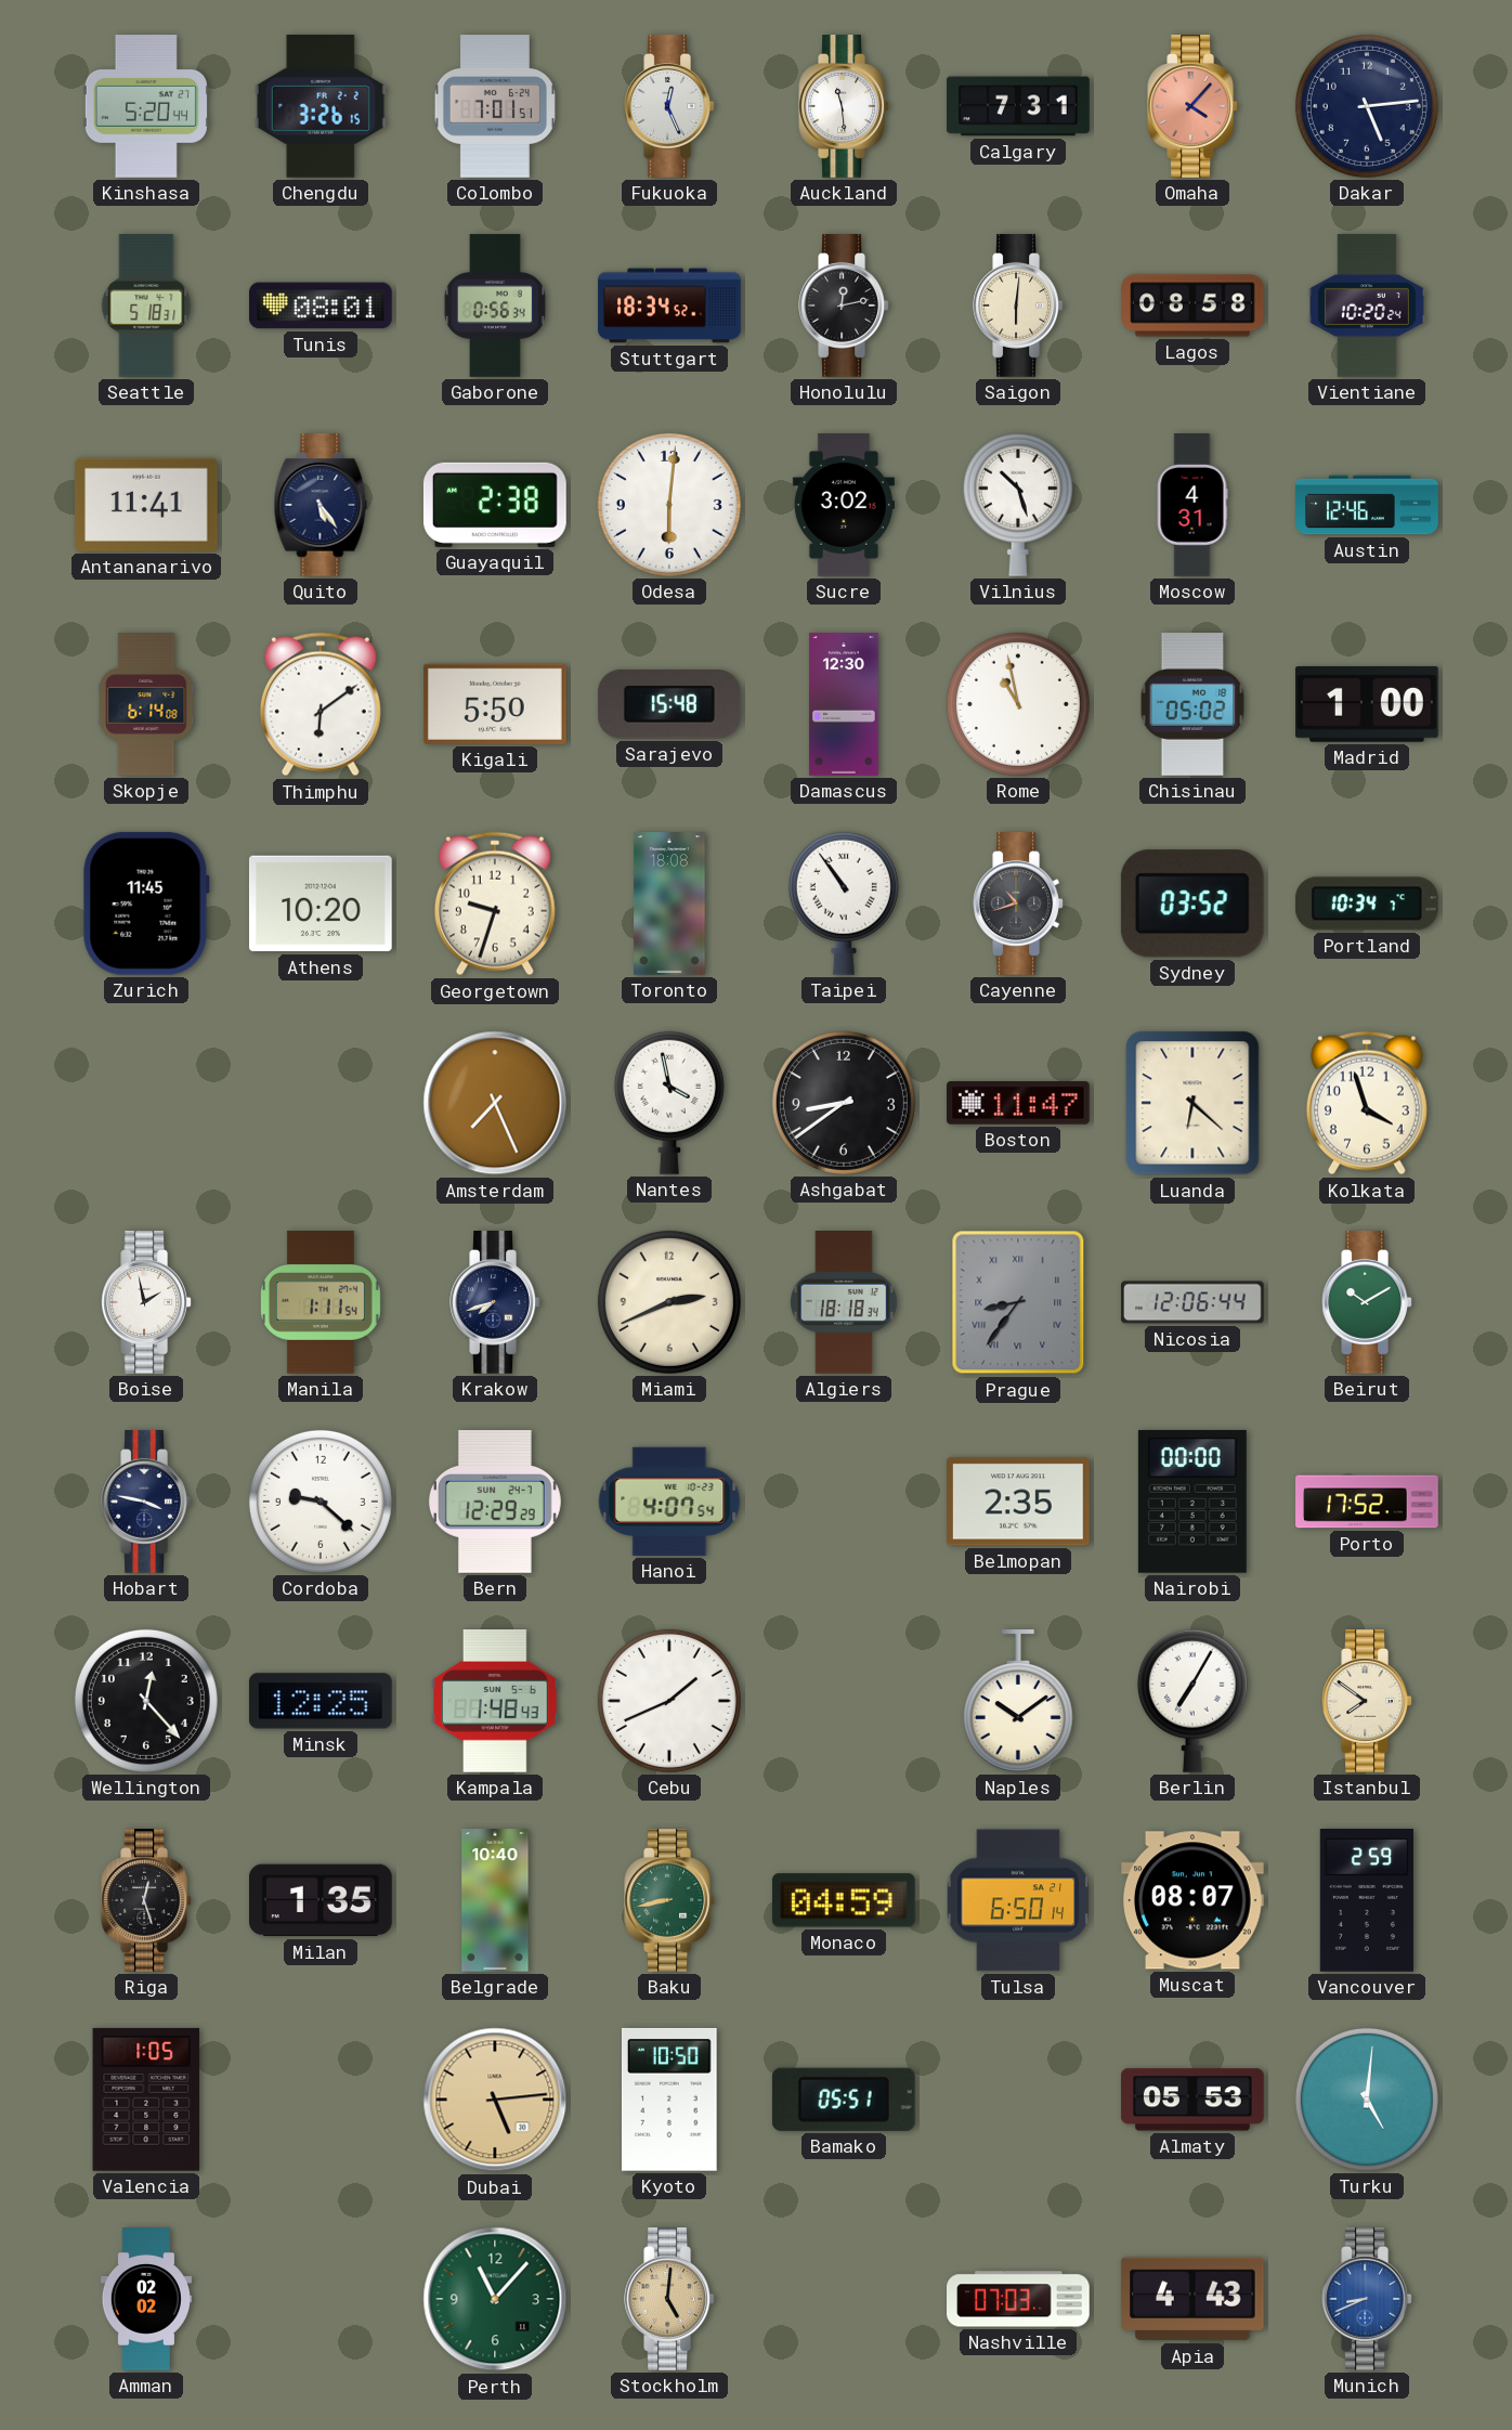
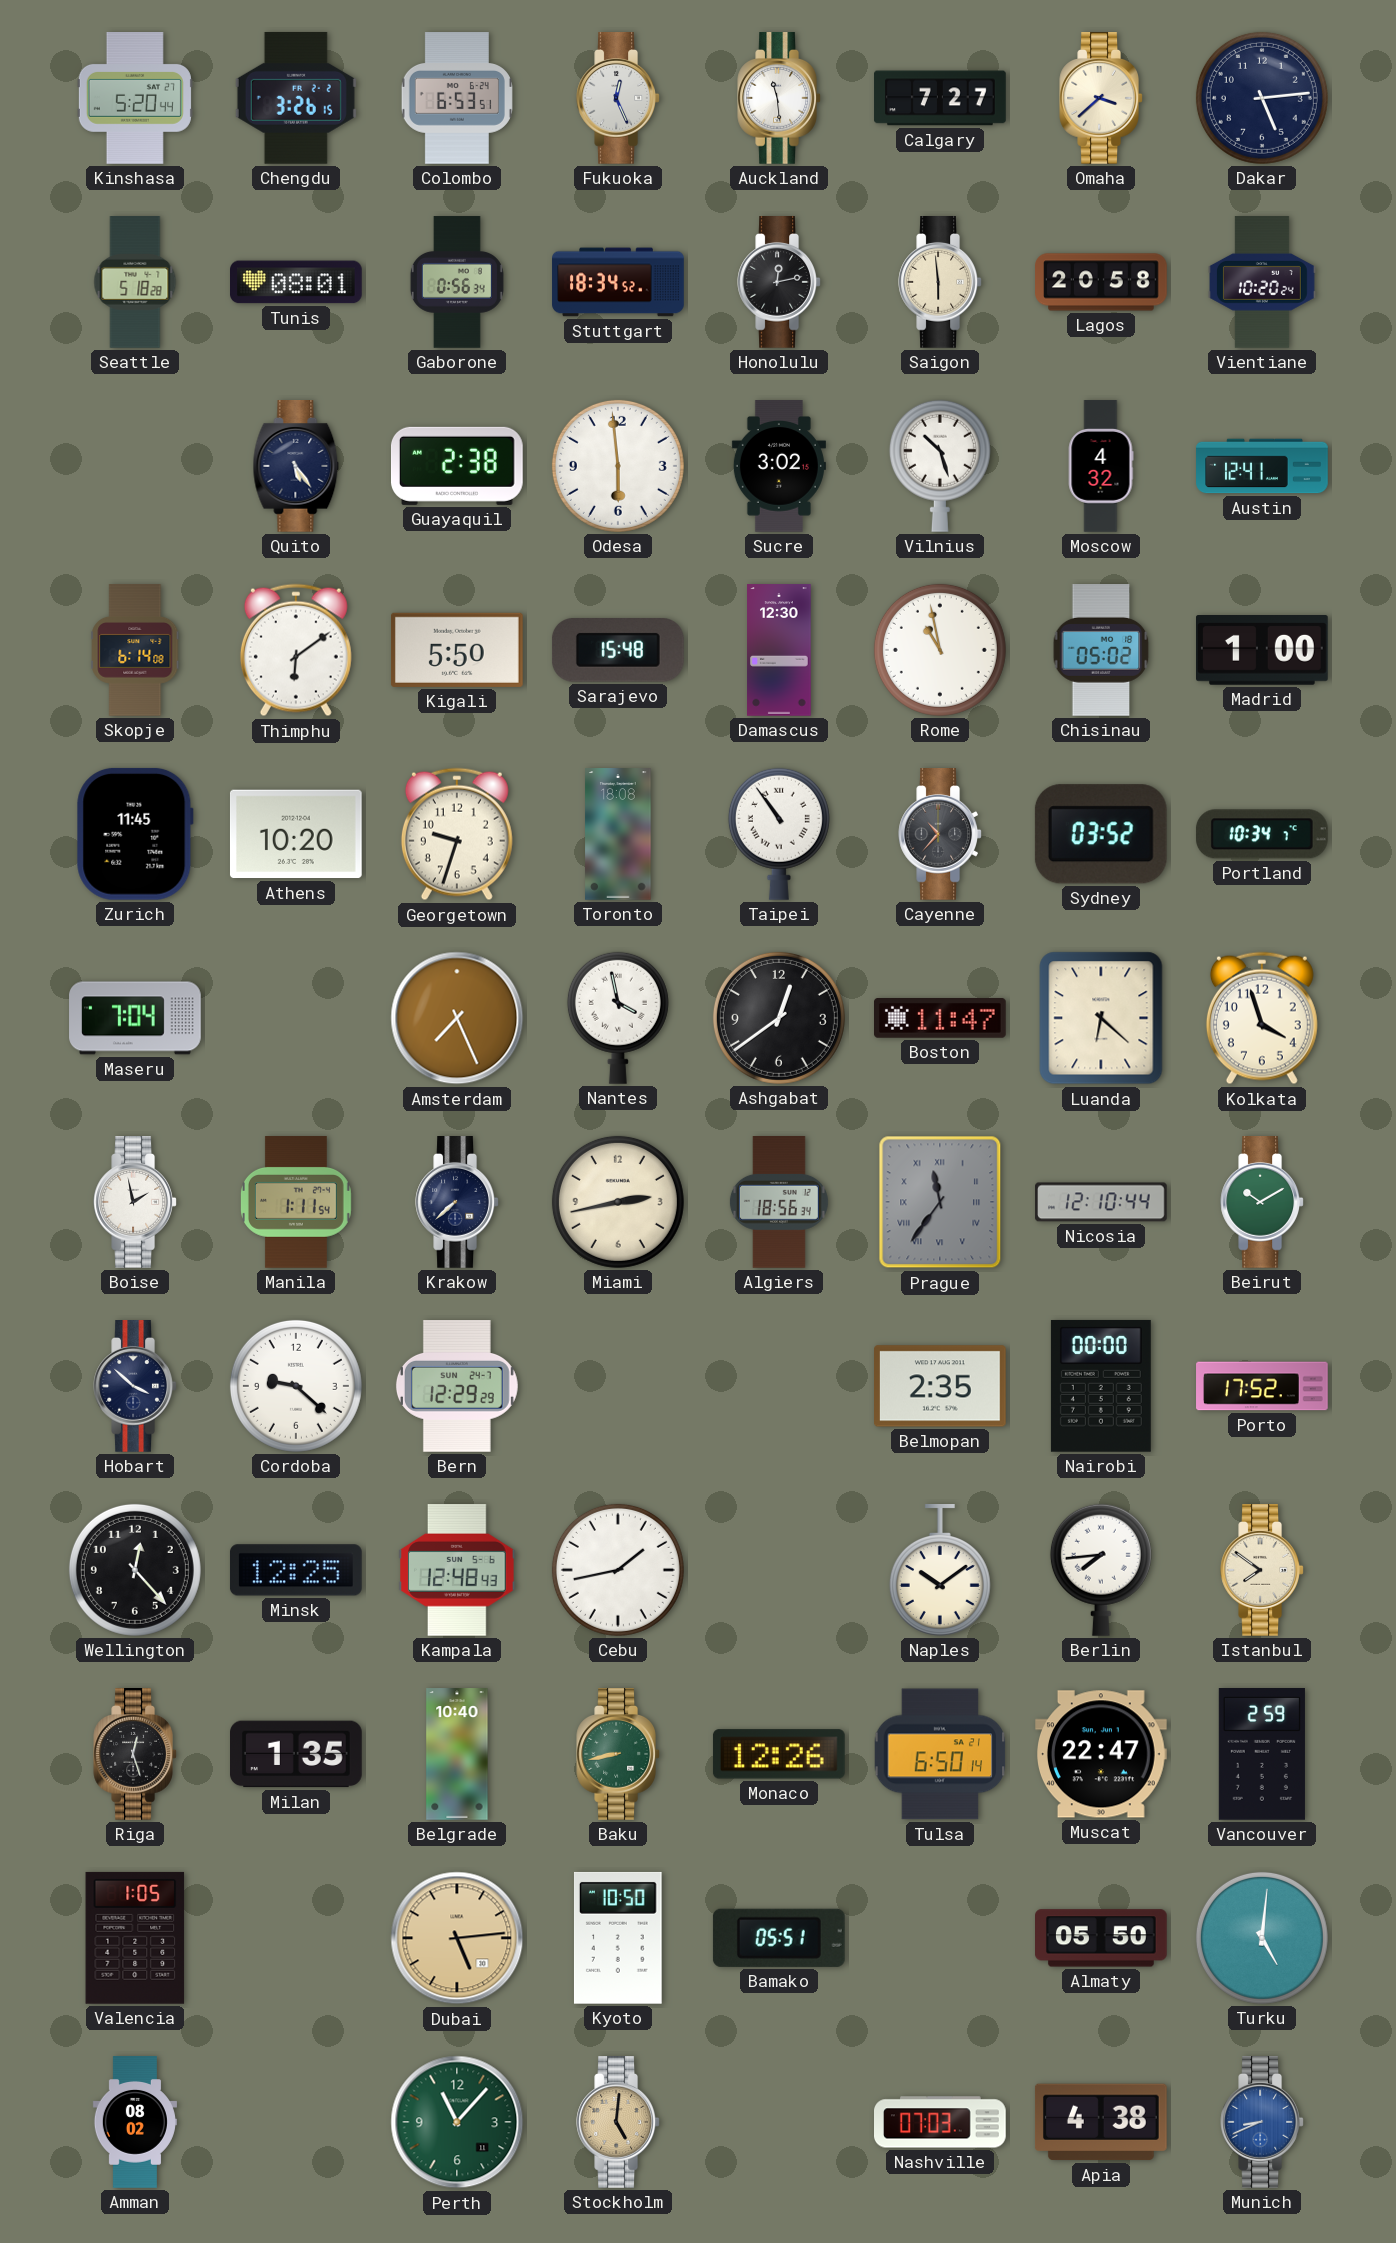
Colombo: 7:01 -> 6:53 (457, 98)
Calgary: 7:31 -> 7:27 (940, 98)
Omaha: 4:07 -> 3:38 (1101, 99)
Omaha dial: salmon -> cream (1101, 99)
Seattle: 5:18:31 -> 5:18:28 (135, 282)
Saigon: 6:01 -> 5:59 (940, 283)
Lagos: 08:58 -> 20:58 (1101, 282)
Antananarivo: 11:41 -> none (146, 505)
Odesa: 6:01 -> 5:59 (618, 466)
Moscow: 4:31 -> 4:32 (1101, 466)
Austin: 12:46 -> 12:41 (1262, 466)
Cayenne: 10:42 -> 10:37 (940, 835)
Maseru: none -> 7:04 (135, 1018)
Ashgabat: 8:39 -> 12:39 (779, 1018)
Krakow: 7:42 -> 7:38 (457, 1203)
Miami: 2:41 -> 2:43 (618, 1202)
Algiers: 18:18 -> 18:56 (779, 1203)
Prague: 8:36 -> 11:36 (940, 1202)
Nicosia: 12:06 -> 12:10 (1101, 1202)
Hobart: 3:47 -> 3:52 (135, 1387)
Hanoi: 4:07 -> none (669, 1502)
Kampala: 1:48 -> 12:48 (457, 1571)
Cebu: 1:41 -> 1:43 (618, 1570)
Berlin: 7:05 -> 7:44 (1101, 1570)
Monaco: 04:59 -> 12:26 (779, 1754)
Muscat: 08:07 -> 22:47 (1102, 1754)
Almaty: 05:53 -> 05:50 (1102, 1938)
Amman: 02:02 -> 08:02 (135, 2122)
Apia: 4:43 -> 4:38 (1101, 2122)
